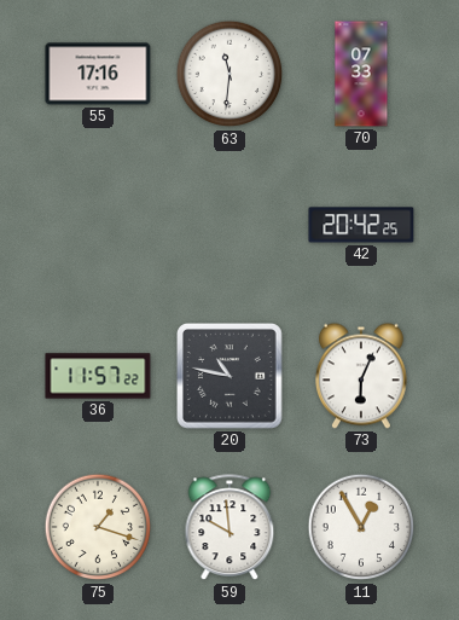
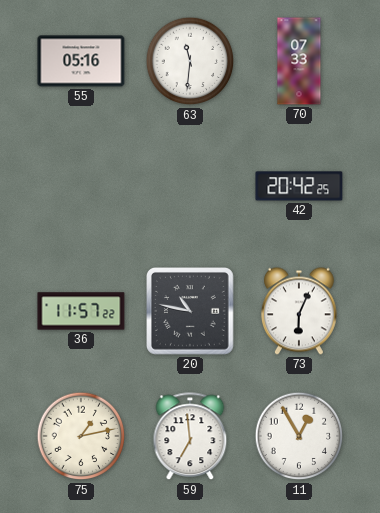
55: 17:16 -> 05:16 (81, 61)
75: 1:18 -> 1:13 (81, 436)
59: 9:59 -> 6:59 (190, 437)
